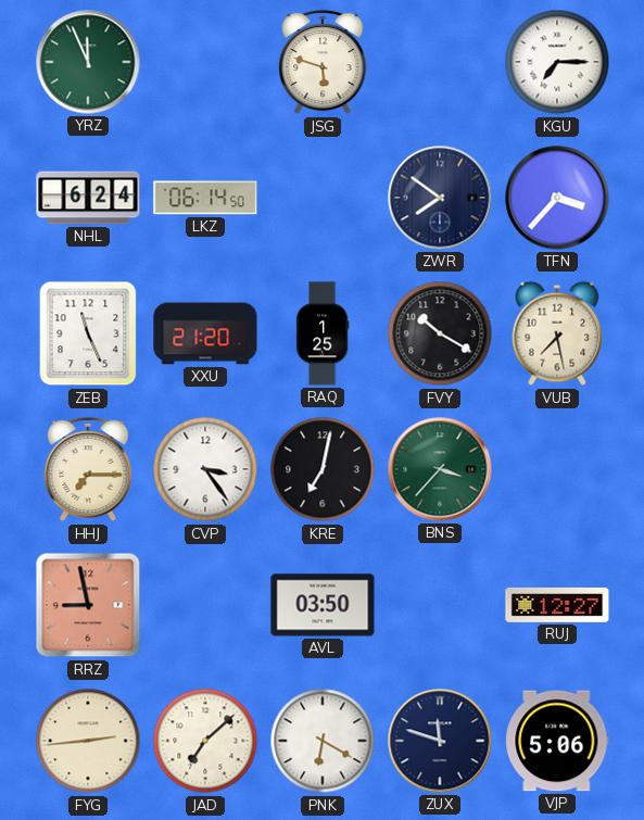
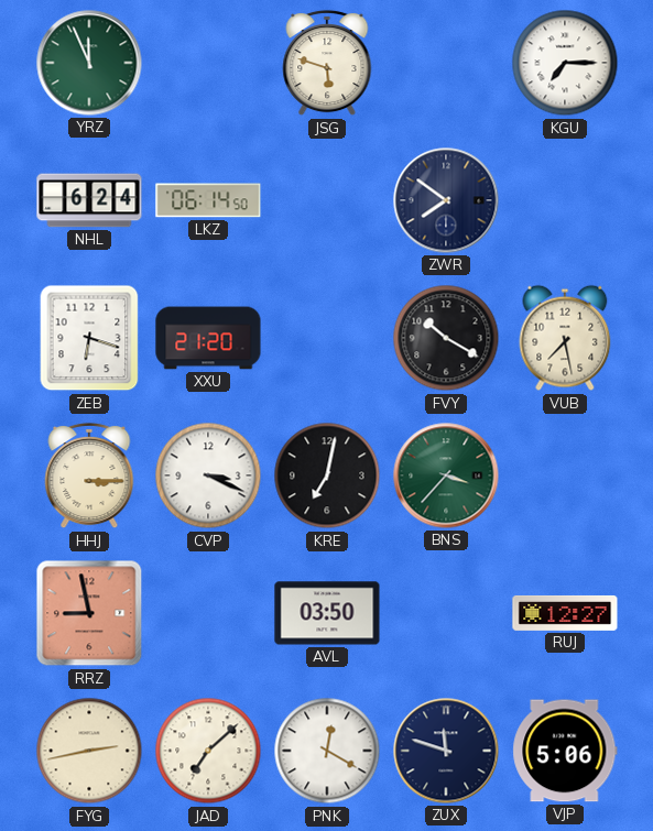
TFN: 3:37 -> none (557, 198)
ZEB: 11:26 -> 6:18 (89, 338)
RAQ: 1:25 -> none (323, 333)
HHJ: 7:15 -> 3:15 (89, 475)
CVP: 3:24 -> 3:19 (208, 475)
FYG: 2:44 -> 2:43 (89, 751)
PNK: 6:20 -> 12:20 (327, 751)
